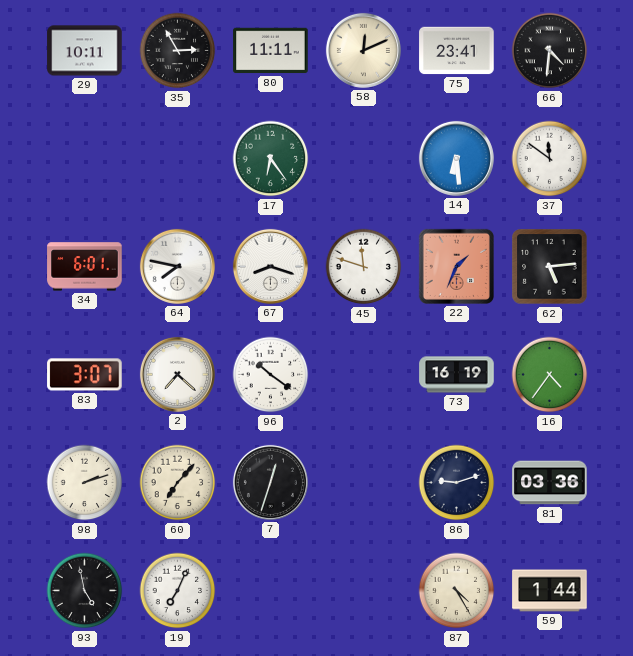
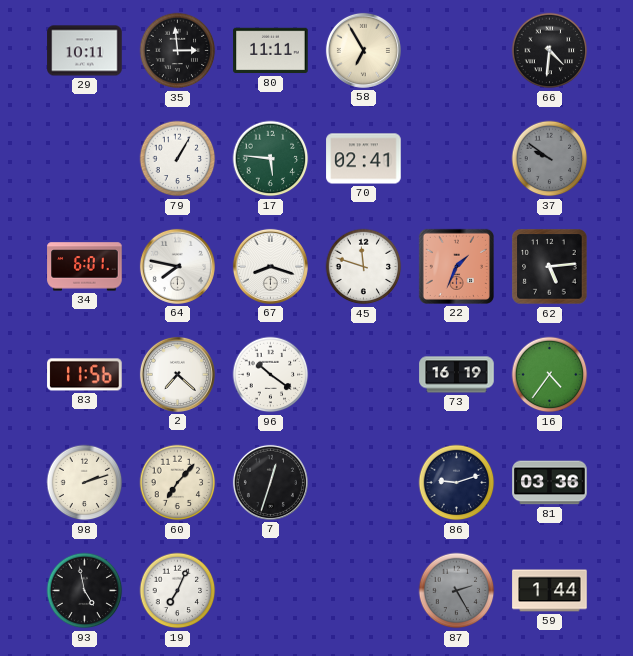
35: 2:55 -> 2:59 (178, 51)
58: 12:11 -> 6:55 (363, 50)
75: 23:41 -> none (457, 51)
79: none -> 1:05 (178, 159)
17: 6:24 -> 5:46 (271, 159)
70: none -> 02:41 (364, 159)
14: 6:29 -> none (456, 158)
37: 11:51 -> 9:51 (550, 159)
37 dial: white -> grey (550, 159)
83: 3:07 -> 11:56 (85, 375)
87: 4:25 -> 2:25 (457, 591)
87 dial: cream -> grey (457, 591)
